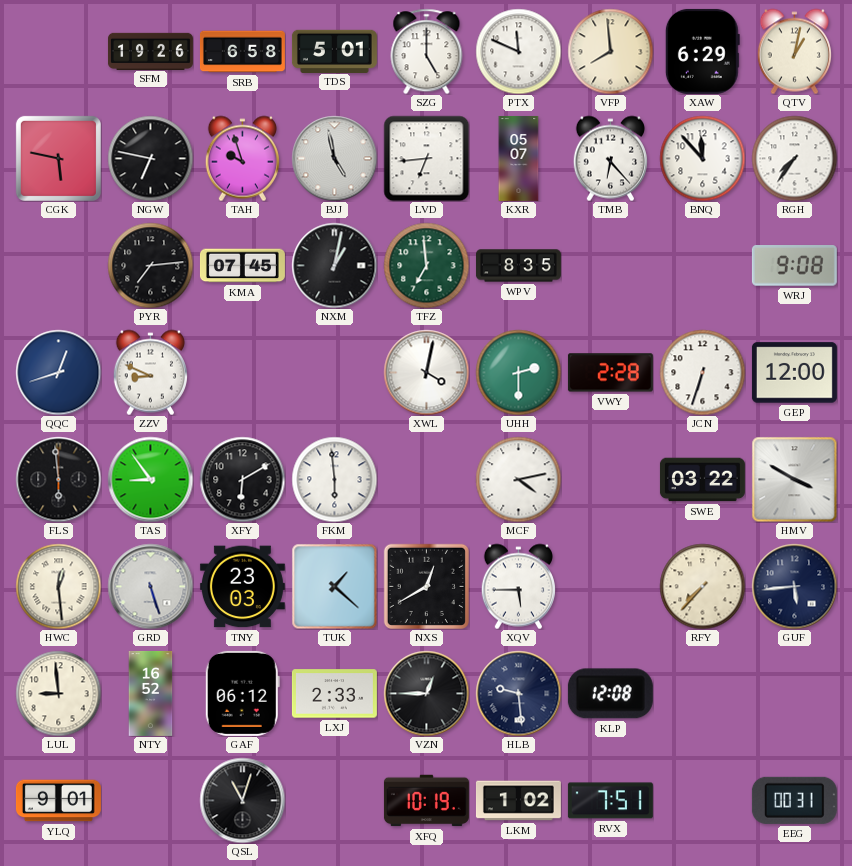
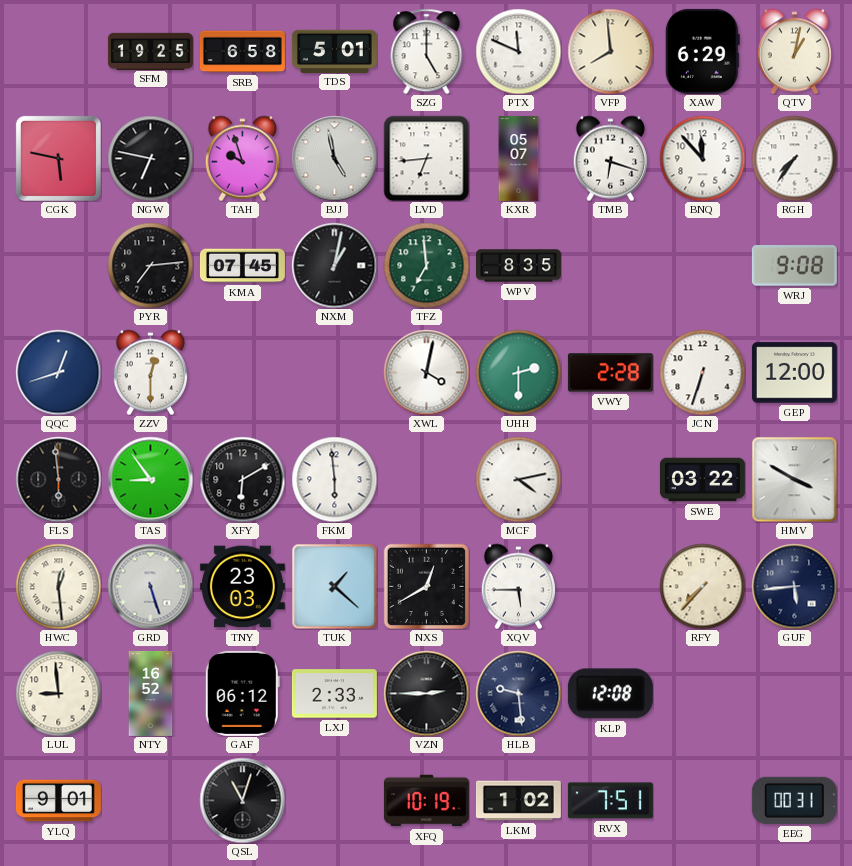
SFM: 19:26 -> 19:25 (150, 51)
TMB: 6:23 -> 6:18 (610, 158)
ZZV: 8:49 -> 12:30 (150, 372)
VZN: 12:45 -> 2:45 (426, 693)
